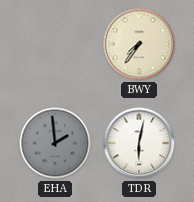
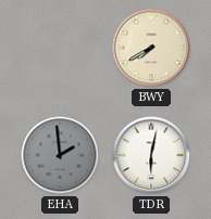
BWY: 7:36 -> 7:40 (151, 48)
